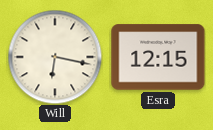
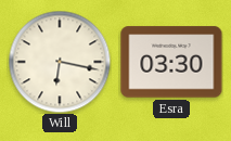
Esra: 12:15 -> 03:30 (171, 62)
